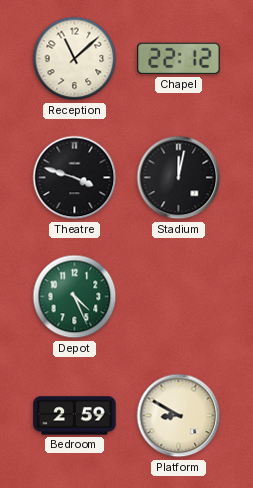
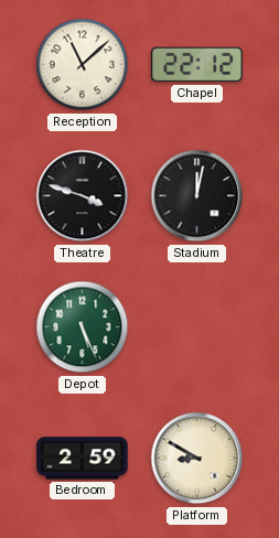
Depot: 4:26 -> 5:26 (83, 327)
